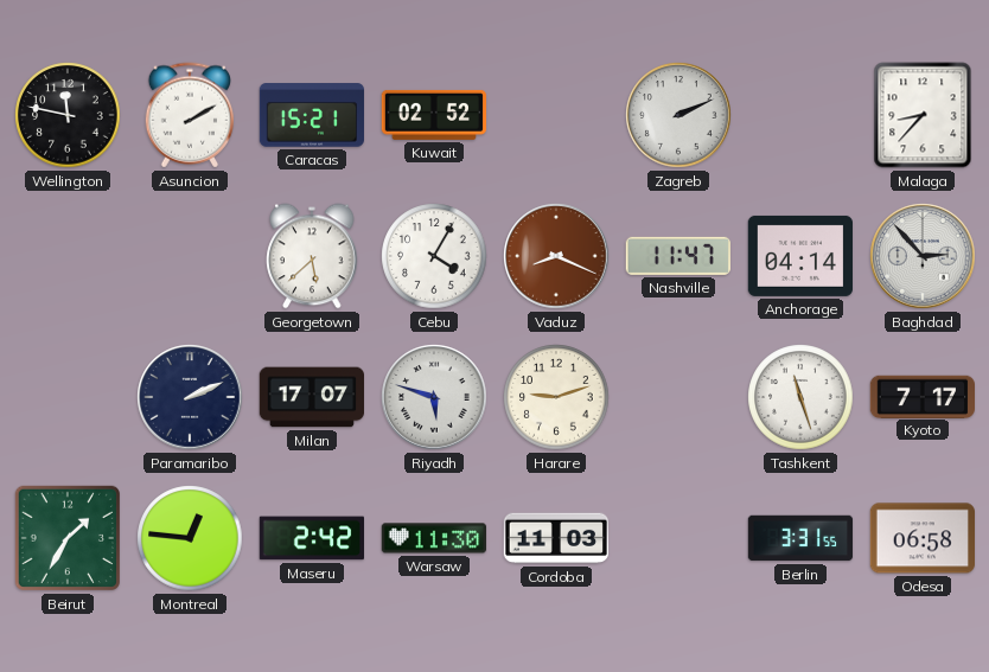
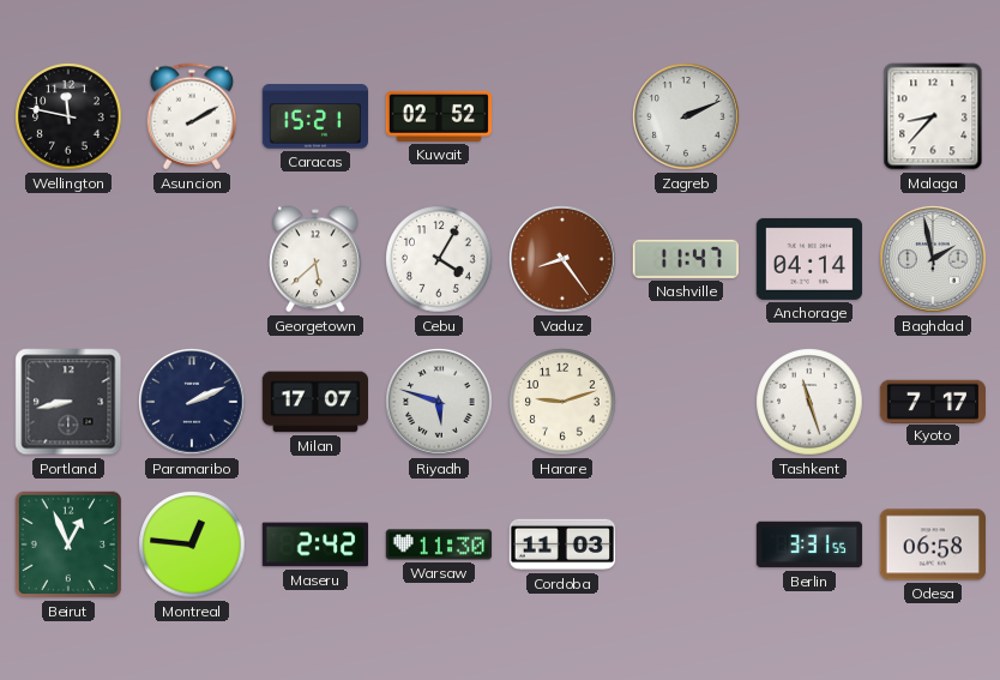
Vaduz: 8:19 -> 8:24 (562, 259)
Baghdad: 2:53 -> 1:58 (933, 259)
Portland: none -> 8:43 (68, 402)
Beirut: 1:35 -> 12:56 (68, 544)
